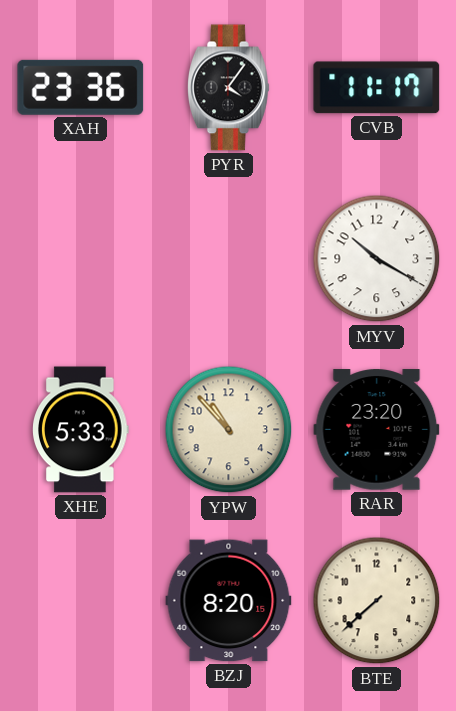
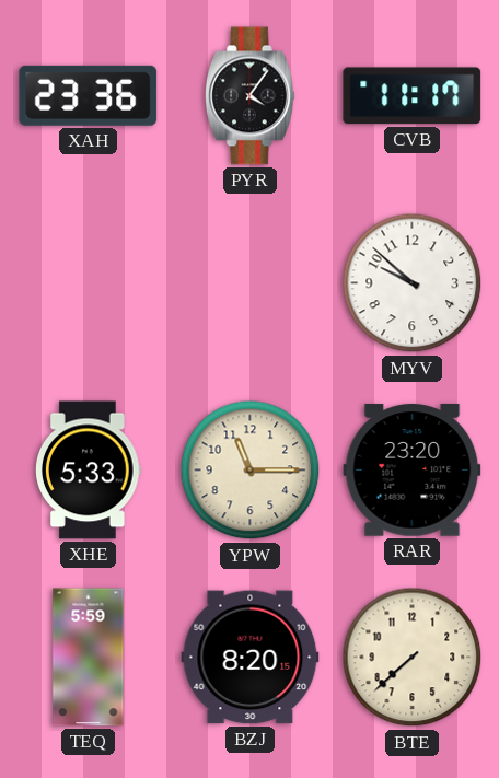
MYV: 10:20 -> 9:52 (413, 283)
YPW: 10:53 -> 11:15 (251, 471)
TEQ: none -> 5:59 (89, 658)
